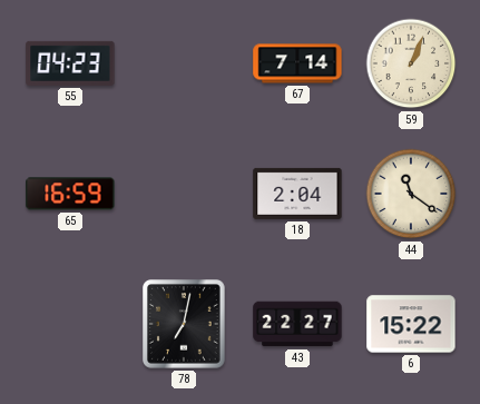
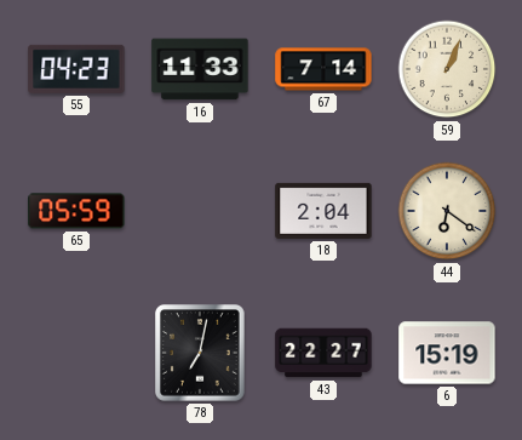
16: none -> 11:33 (200, 69)
65: 16:59 -> 05:59 (76, 211)
44: 11:21 -> 6:21 (447, 211)
6: 15:22 -> 15:19 (447, 353)
